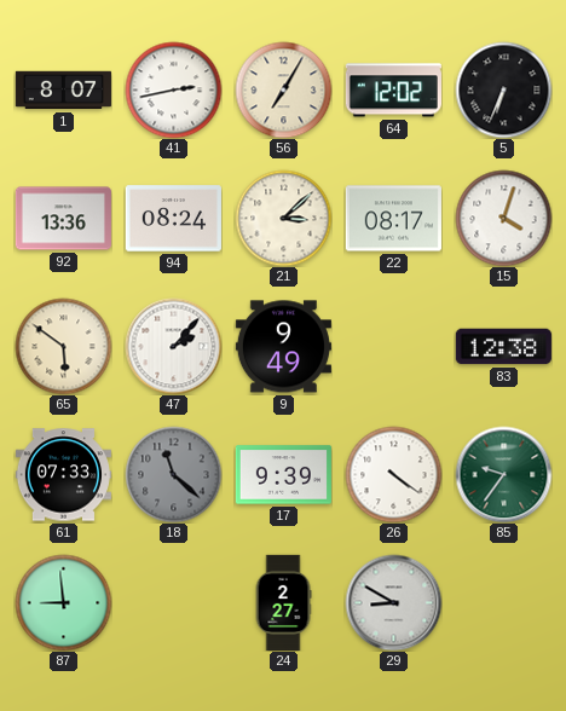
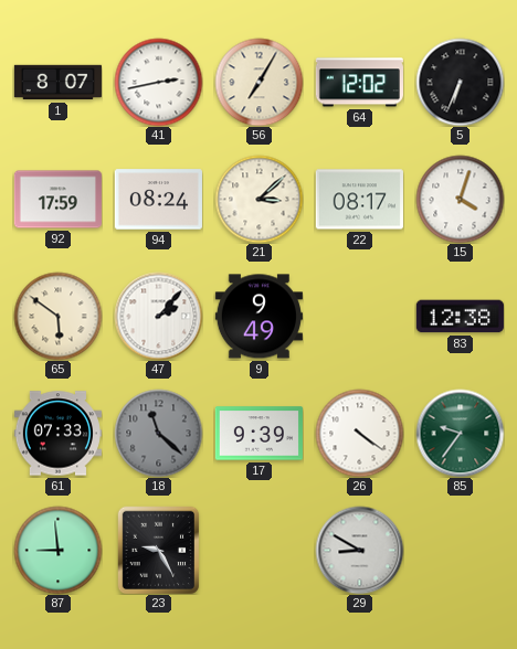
92: 13:36 -> 17:59 (57, 200)
23: none -> 9:25 (159, 550)
24: 2:27 -> none (283, 602)
